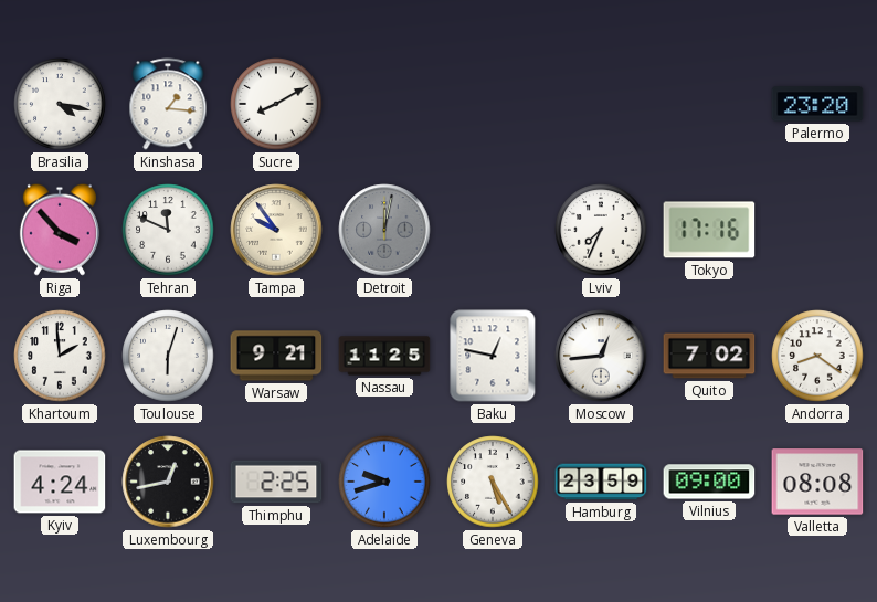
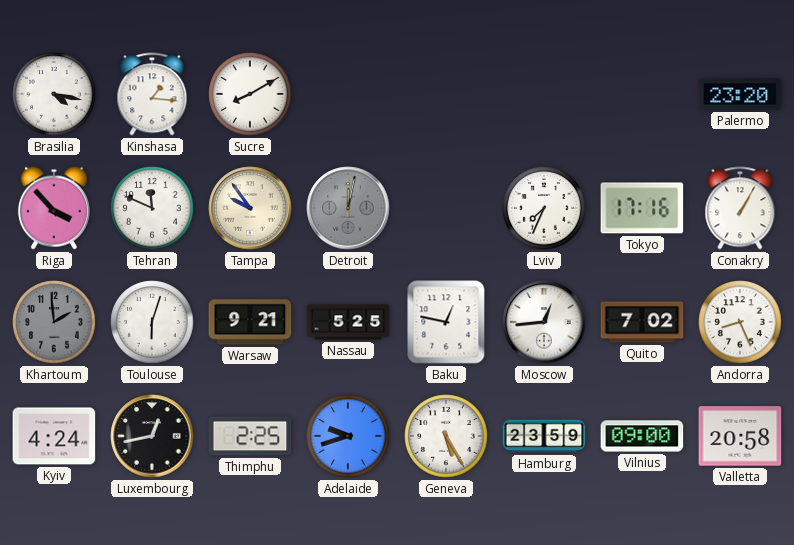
Conakry: none -> 1:05 (740, 208)
Khartoum dial: white -> grey (54, 322)
Nassau: 11:25 -> 5:25 (348, 322)
Andorra: 8:21 -> 8:26 (740, 322)
Valletta: 08:08 -> 20:58 (740, 436)
